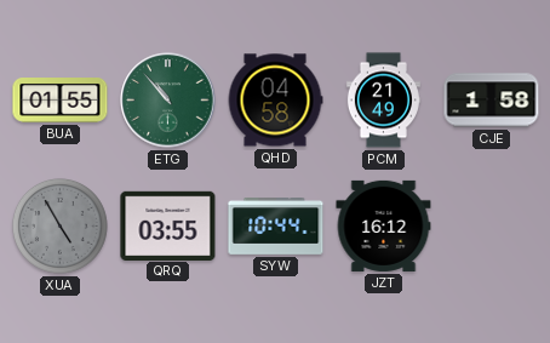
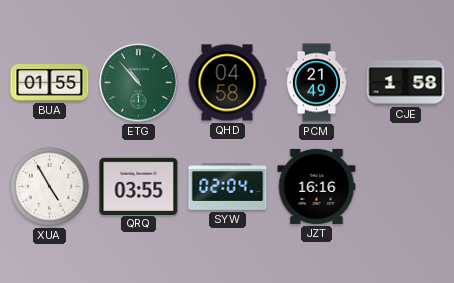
XUA dial: grey -> white (49, 186)
SYW: 10:44 -> 02:04 (228, 187)
JZT: 16:12 -> 16:16 (317, 186)
